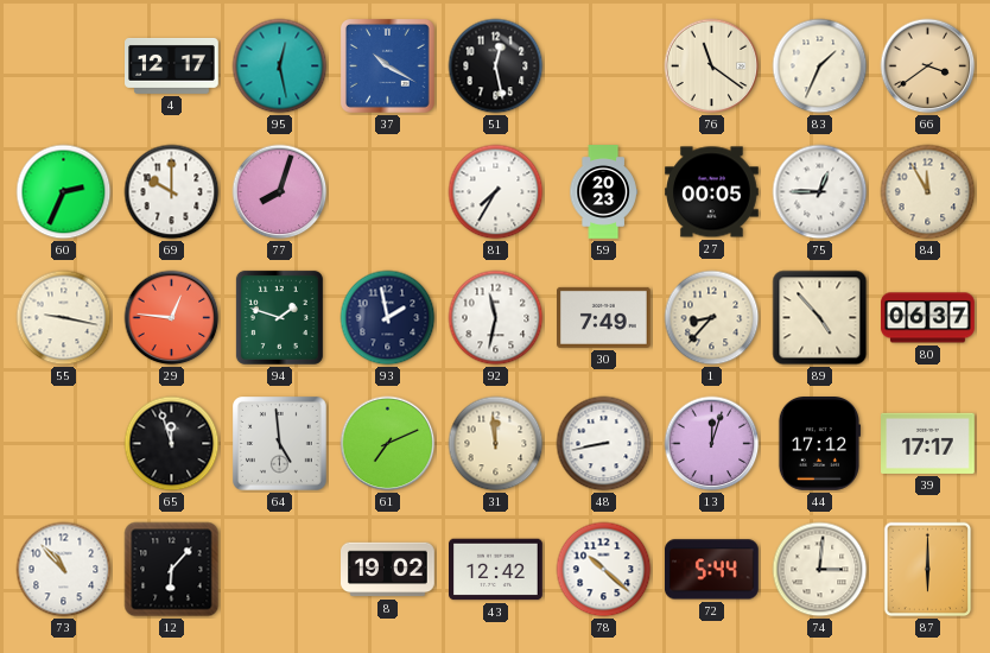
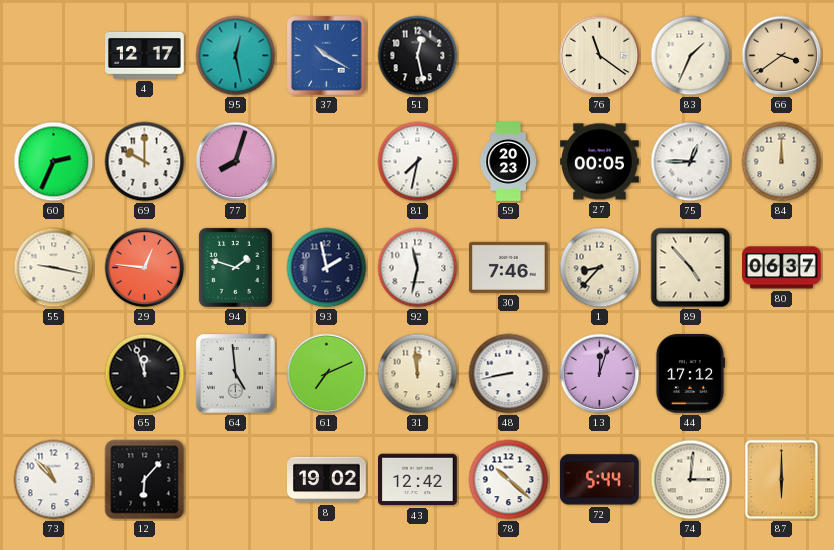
81: 7:35 -> 7:32 (418, 162)
84: 11:55 -> 12:00 (782, 162)
30: 7:49 -> 7:46 (509, 267)
39: 17:17 -> none (928, 443)
